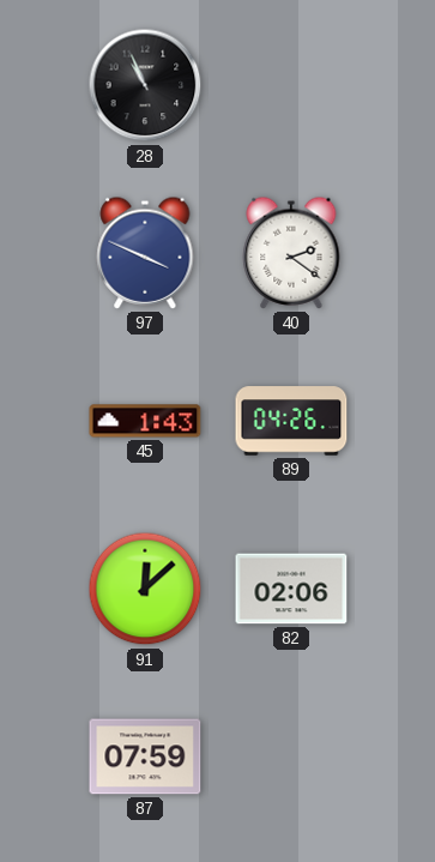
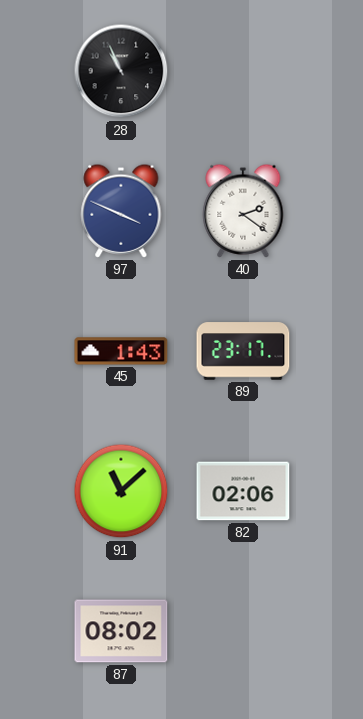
89: 04:26 -> 23:17 (243, 351)
91: 12:08 -> 11:08 (121, 491)
87: 07:59 -> 08:02 (121, 631)
